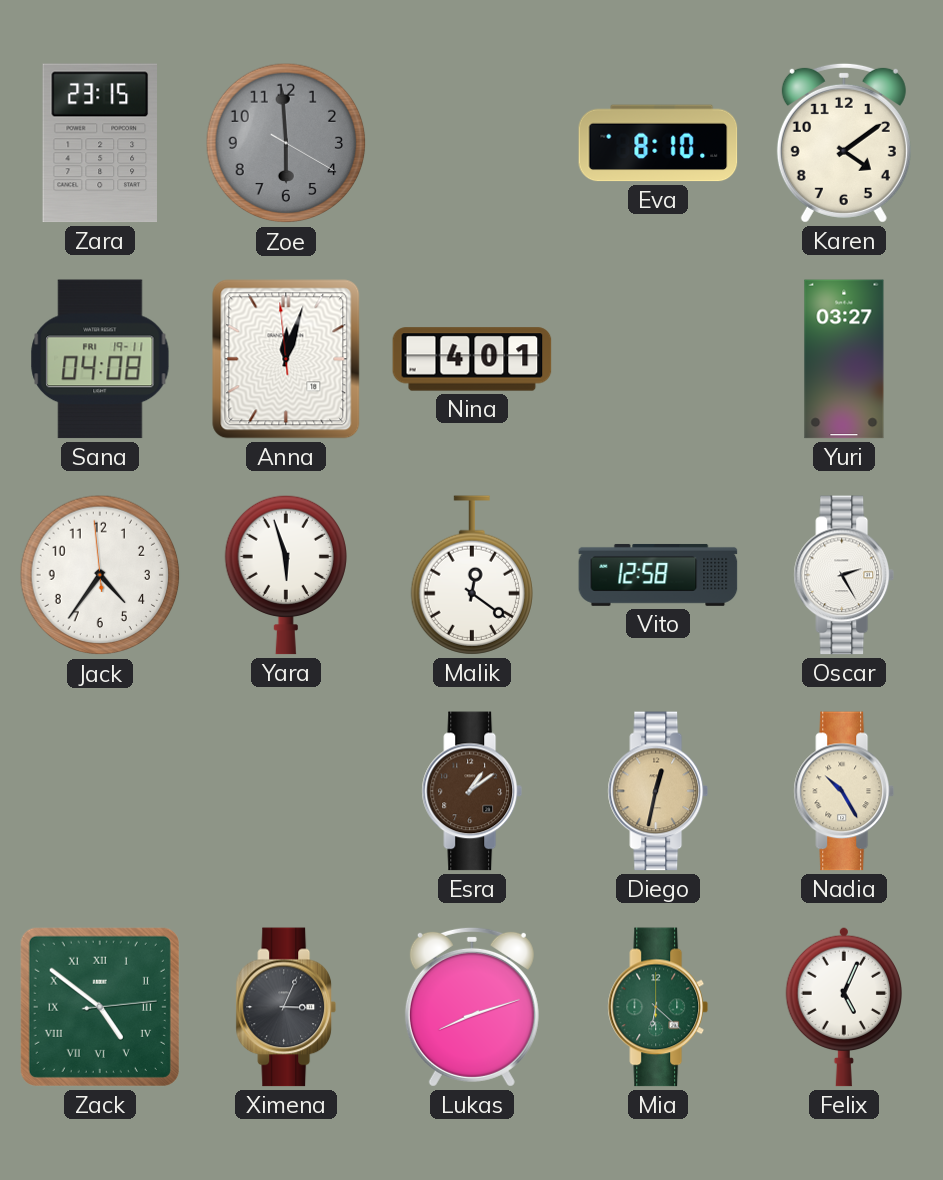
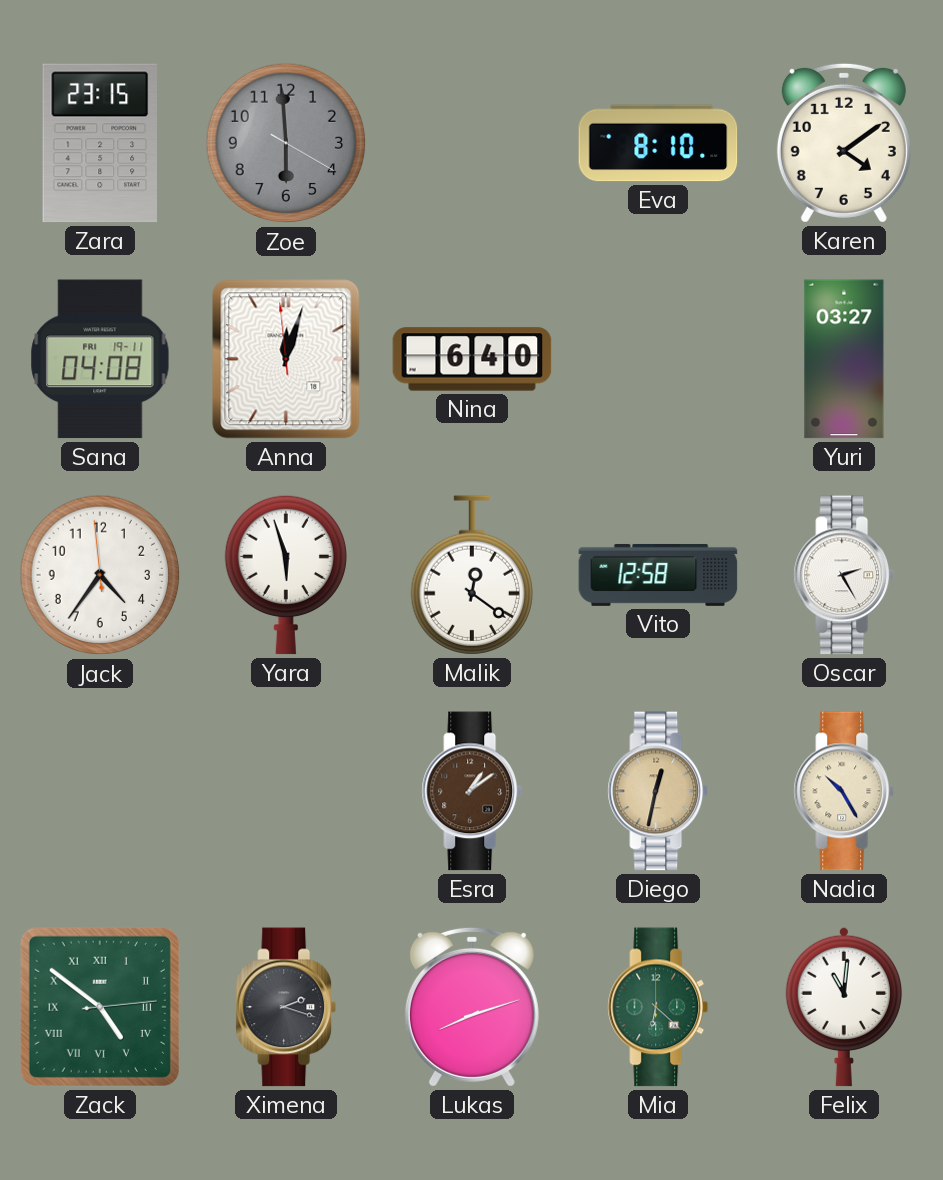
Nina: 4:01 -> 6:40 (472, 359)
Ximena: 3:04 -> 2:18 (286, 1007)
Felix: 5:04 -> 11:01 (843, 1007)
